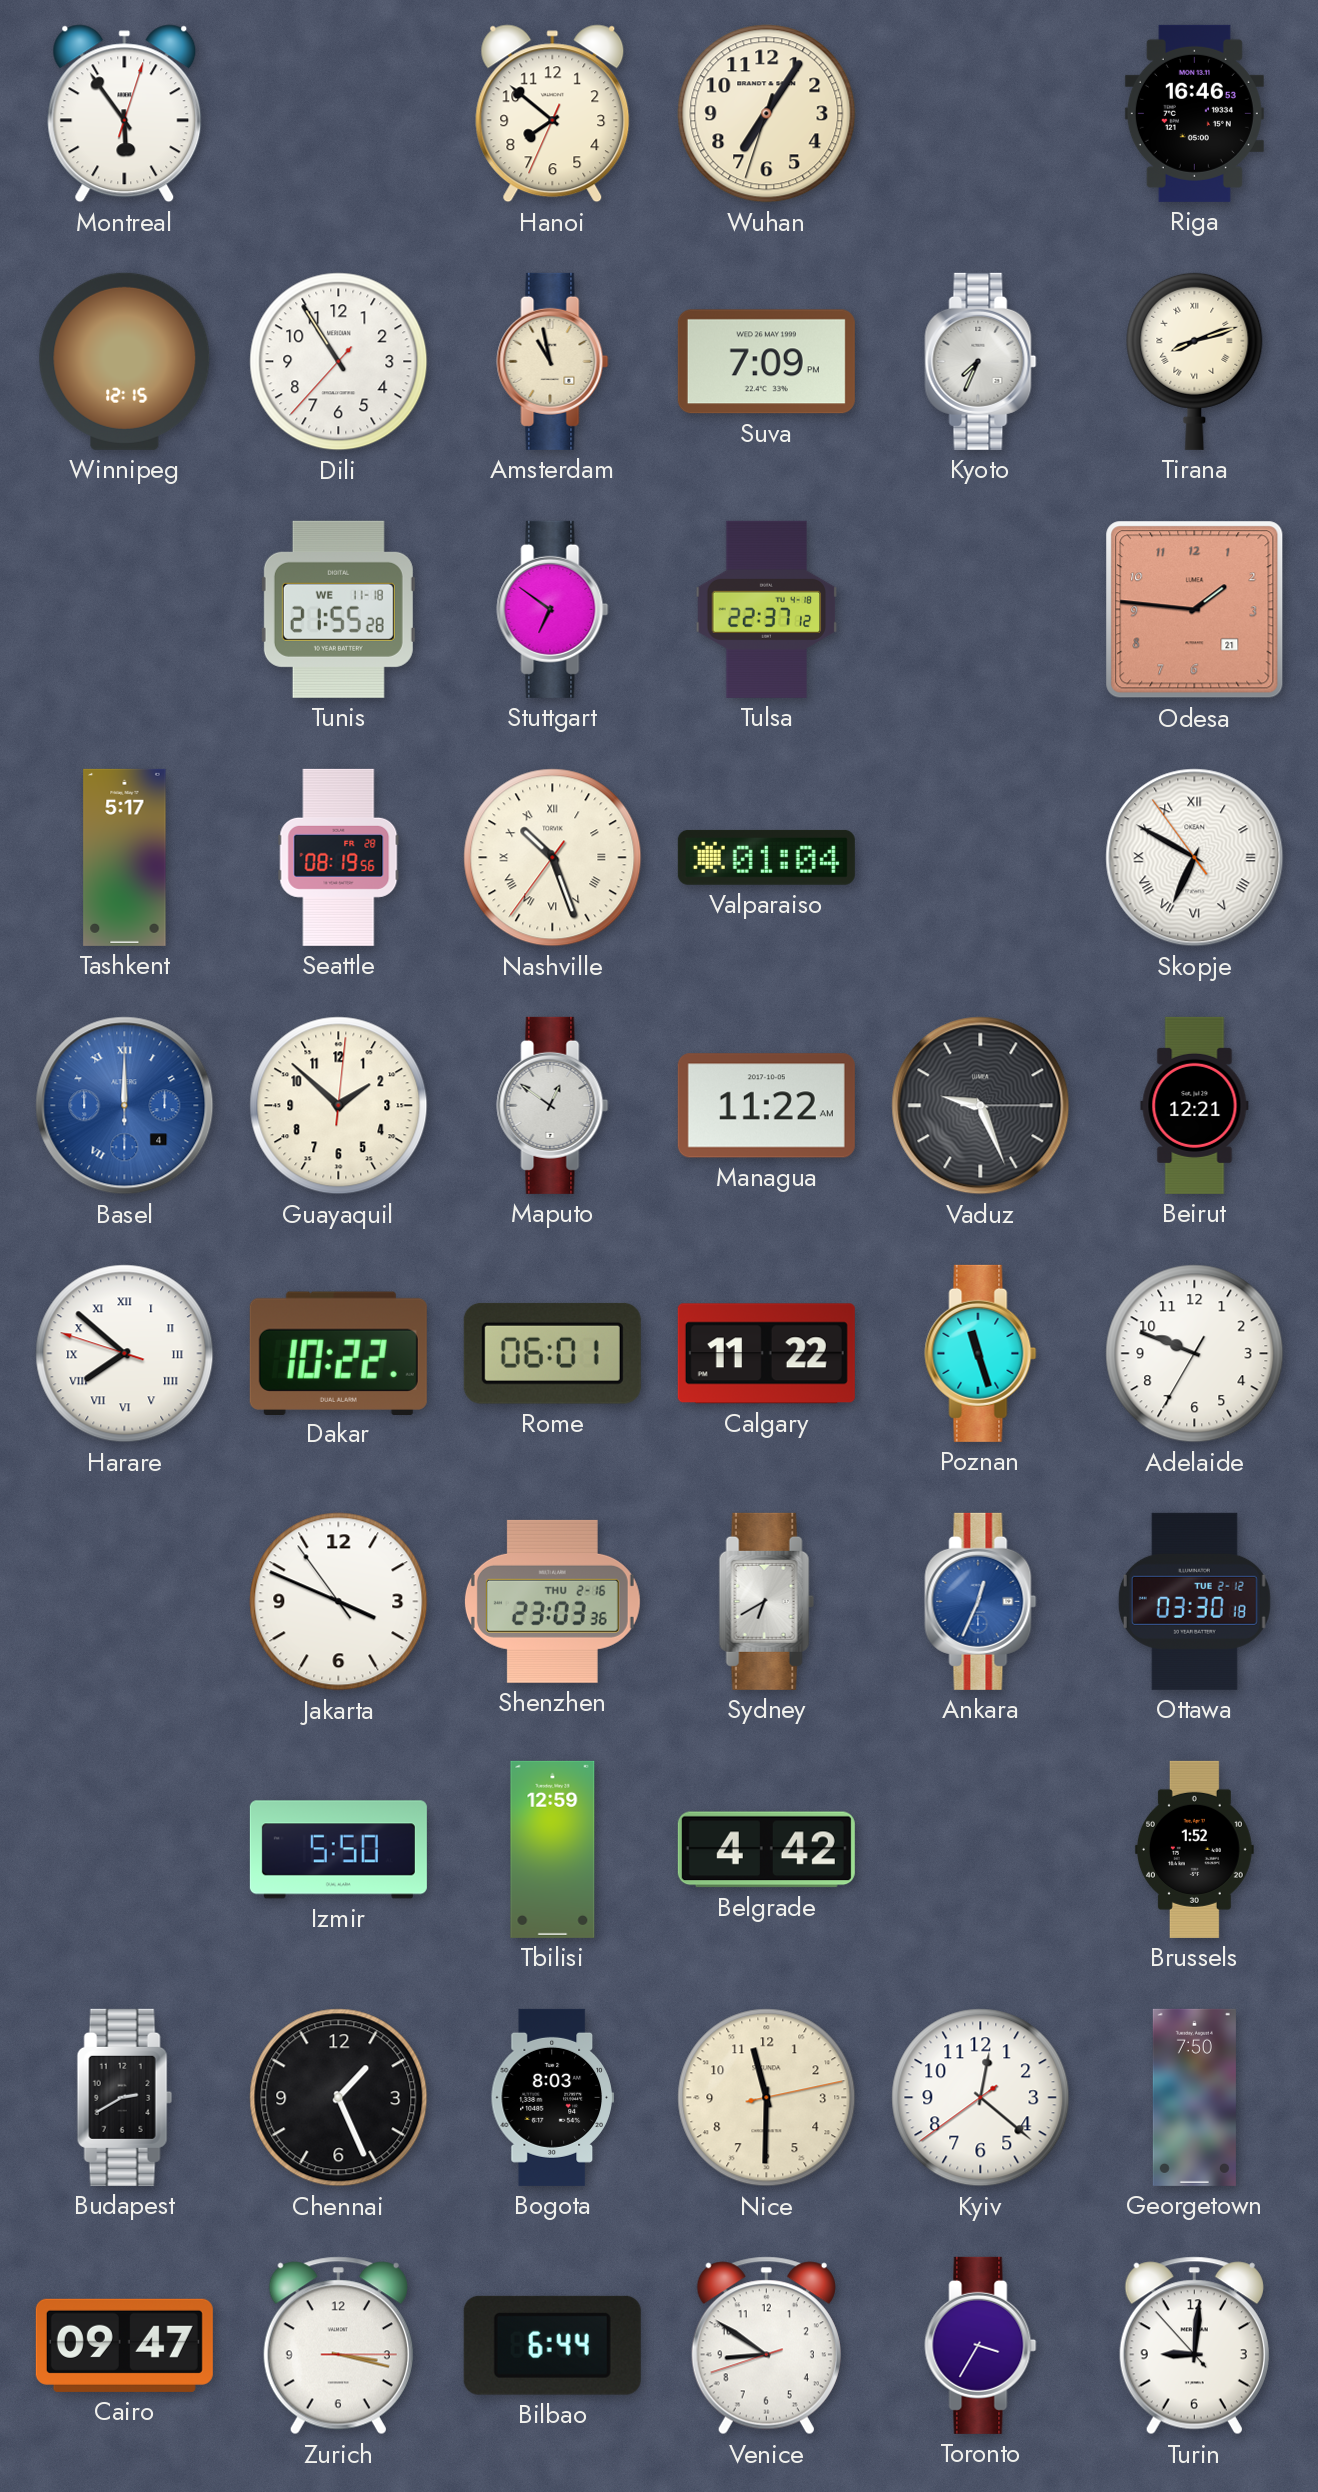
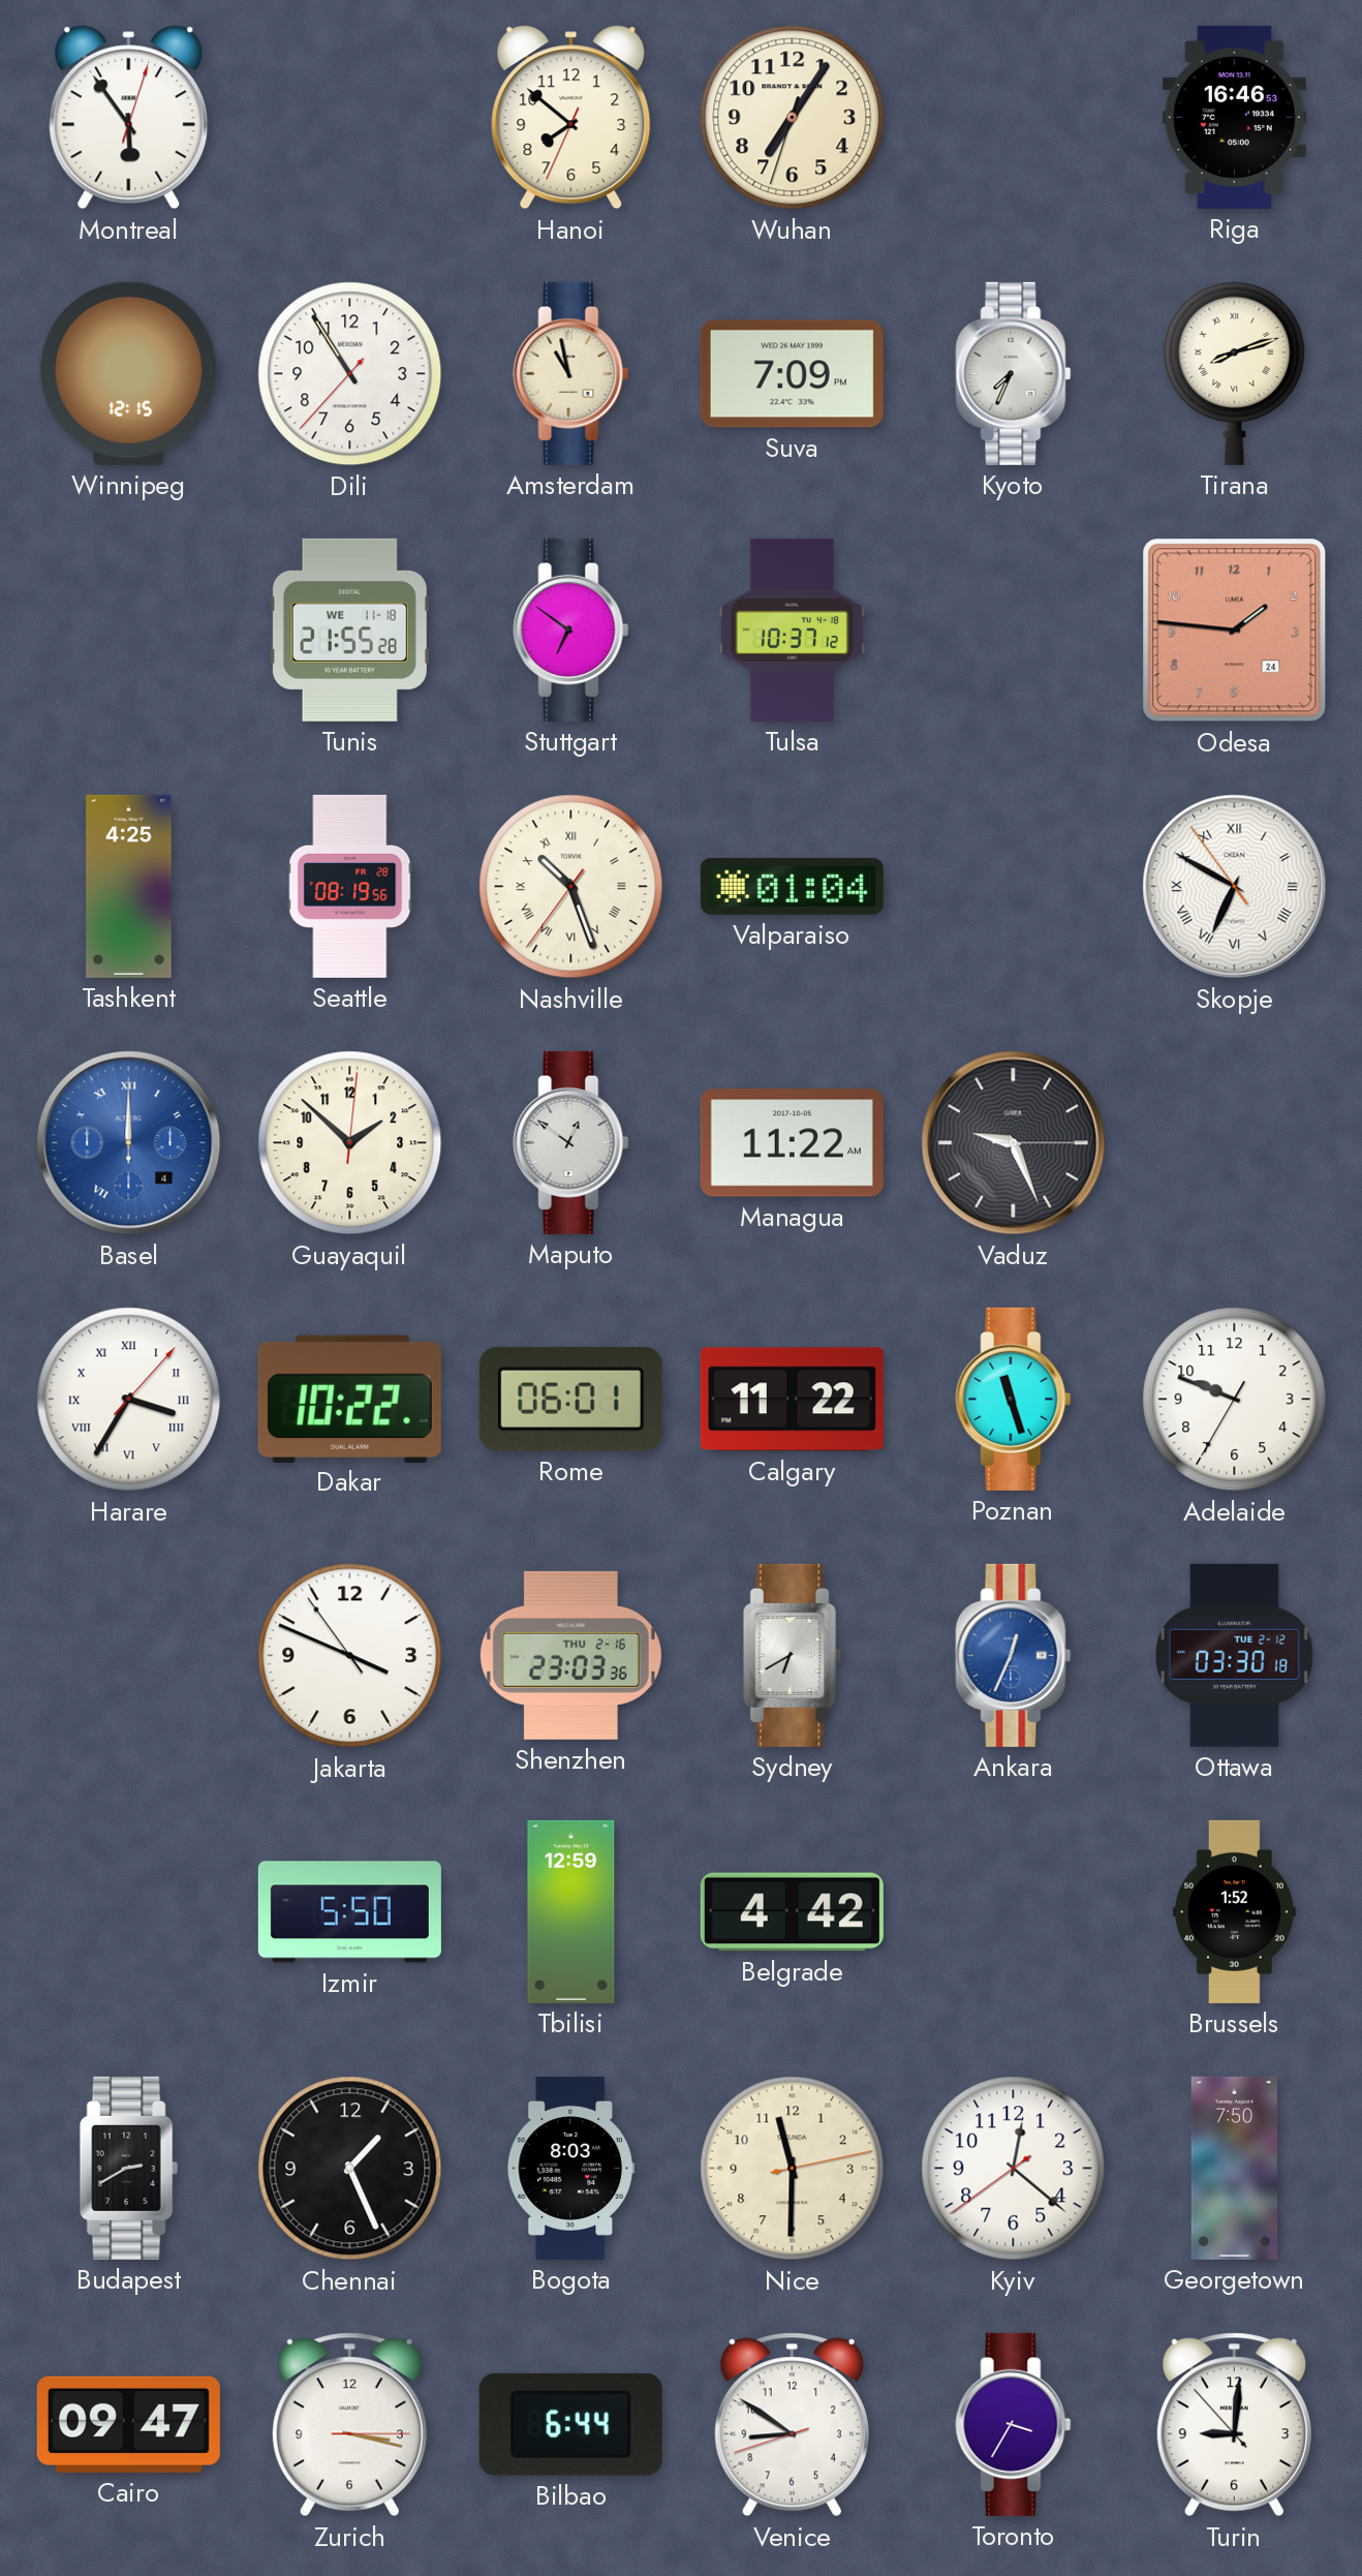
Tulsa: 22:37 -> 10:37 (793, 630)
Odesa date: 21 -> 24 (1235, 631)
Tashkent: 5:17 -> 4:25 (129, 886)
Beirut: 12:21 -> none (1195, 1105)
Harare: 7:51 -> 3:35 (129, 1400)
